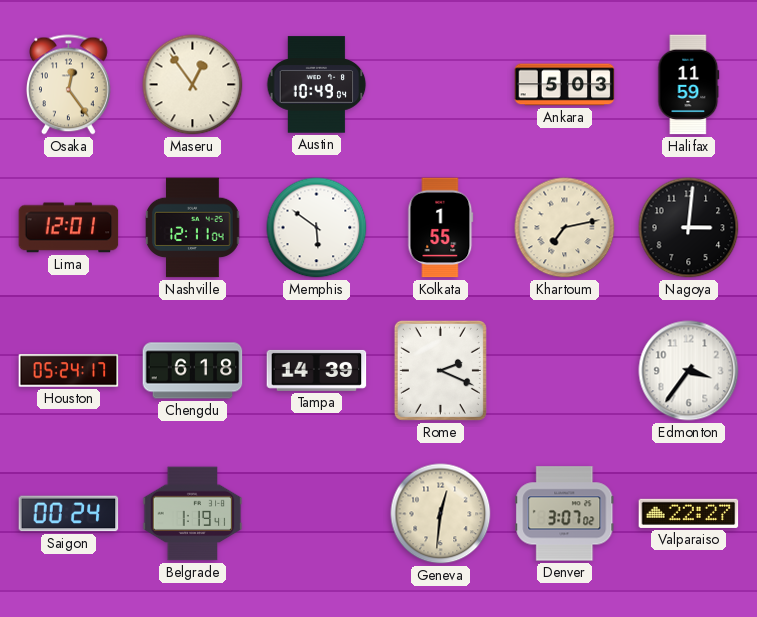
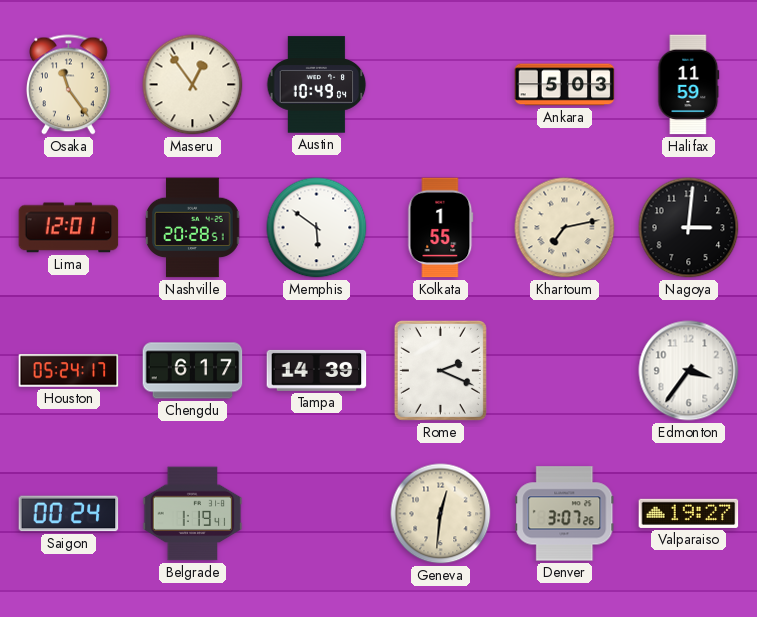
Osaka: 12:24 -> 11:24 (69, 85)
Nashville: 12:11 -> 20:28 (193, 228)
Chengdu: 6:18 -> 6:17 (193, 371)
Denver: 3:07:02 -> 3:07:26 (565, 514)
Valparaiso: 22:27 -> 19:27 (689, 513)
